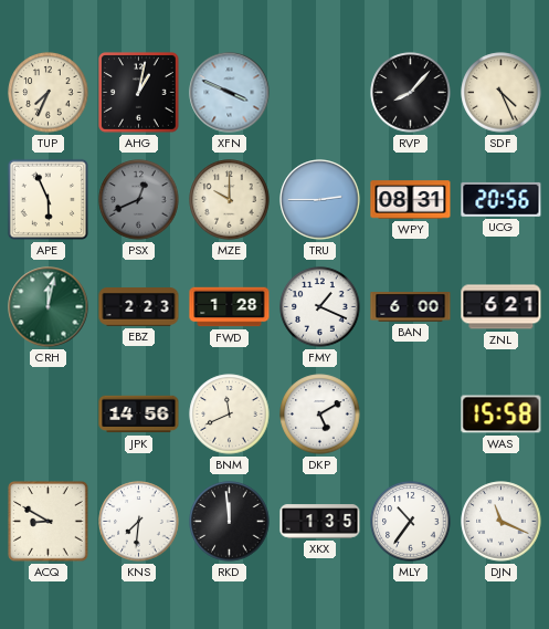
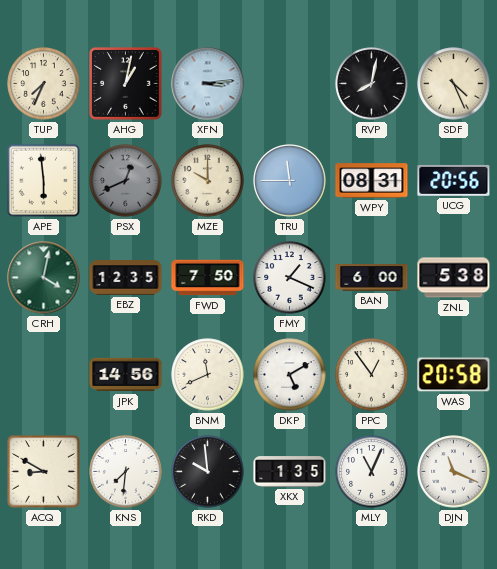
XFN: 3:49 -> 3:14 (208, 84)
RVP: 8:07 -> 8:02 (372, 84)
APE: 5:56 -> 5:59 (43, 180)
TRU: 2:45 -> 11:45 (290, 181)
CRH: 12:02 -> 4:02 (44, 278)
EBZ: 2:23 -> 12:35 (126, 278)
FWD: 1:28 -> 7:50 (208, 278)
ZNL: 6:21 -> 5:38 (454, 278)
PPC: none -> 12:54 (372, 375)
WAS: 15:58 -> 20:58 (454, 375)
RKD: 11:59 -> 9:59 (208, 472)
MLY: 10:36 -> 11:04 (372, 472)
